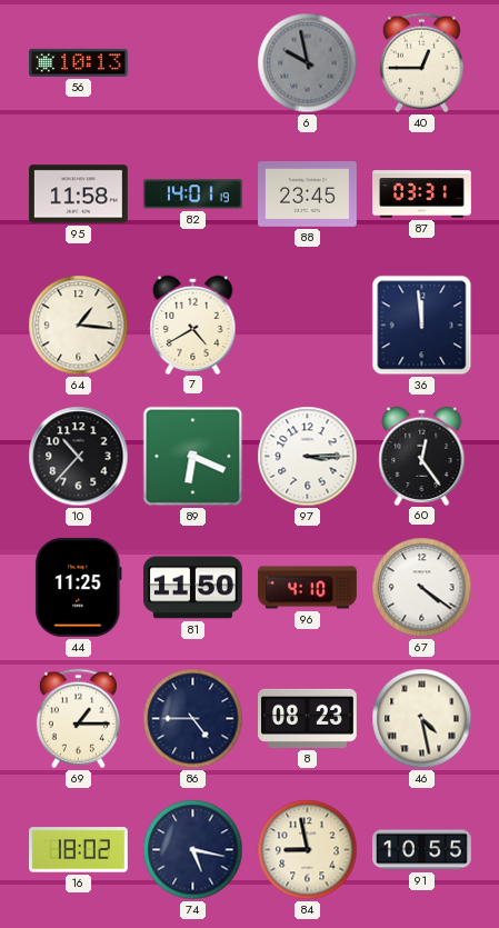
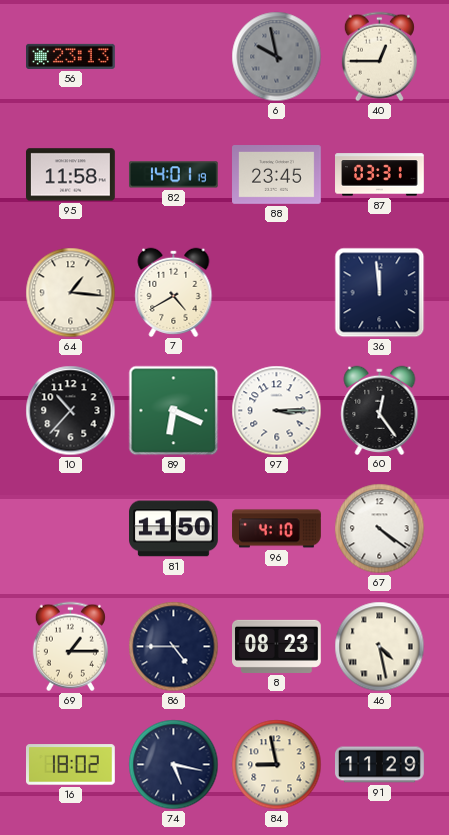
56: 10:13 -> 23:13 (71, 56)
44: 11:25 -> none (79, 587)
91: 10:55 -> 11:29 (380, 765)
